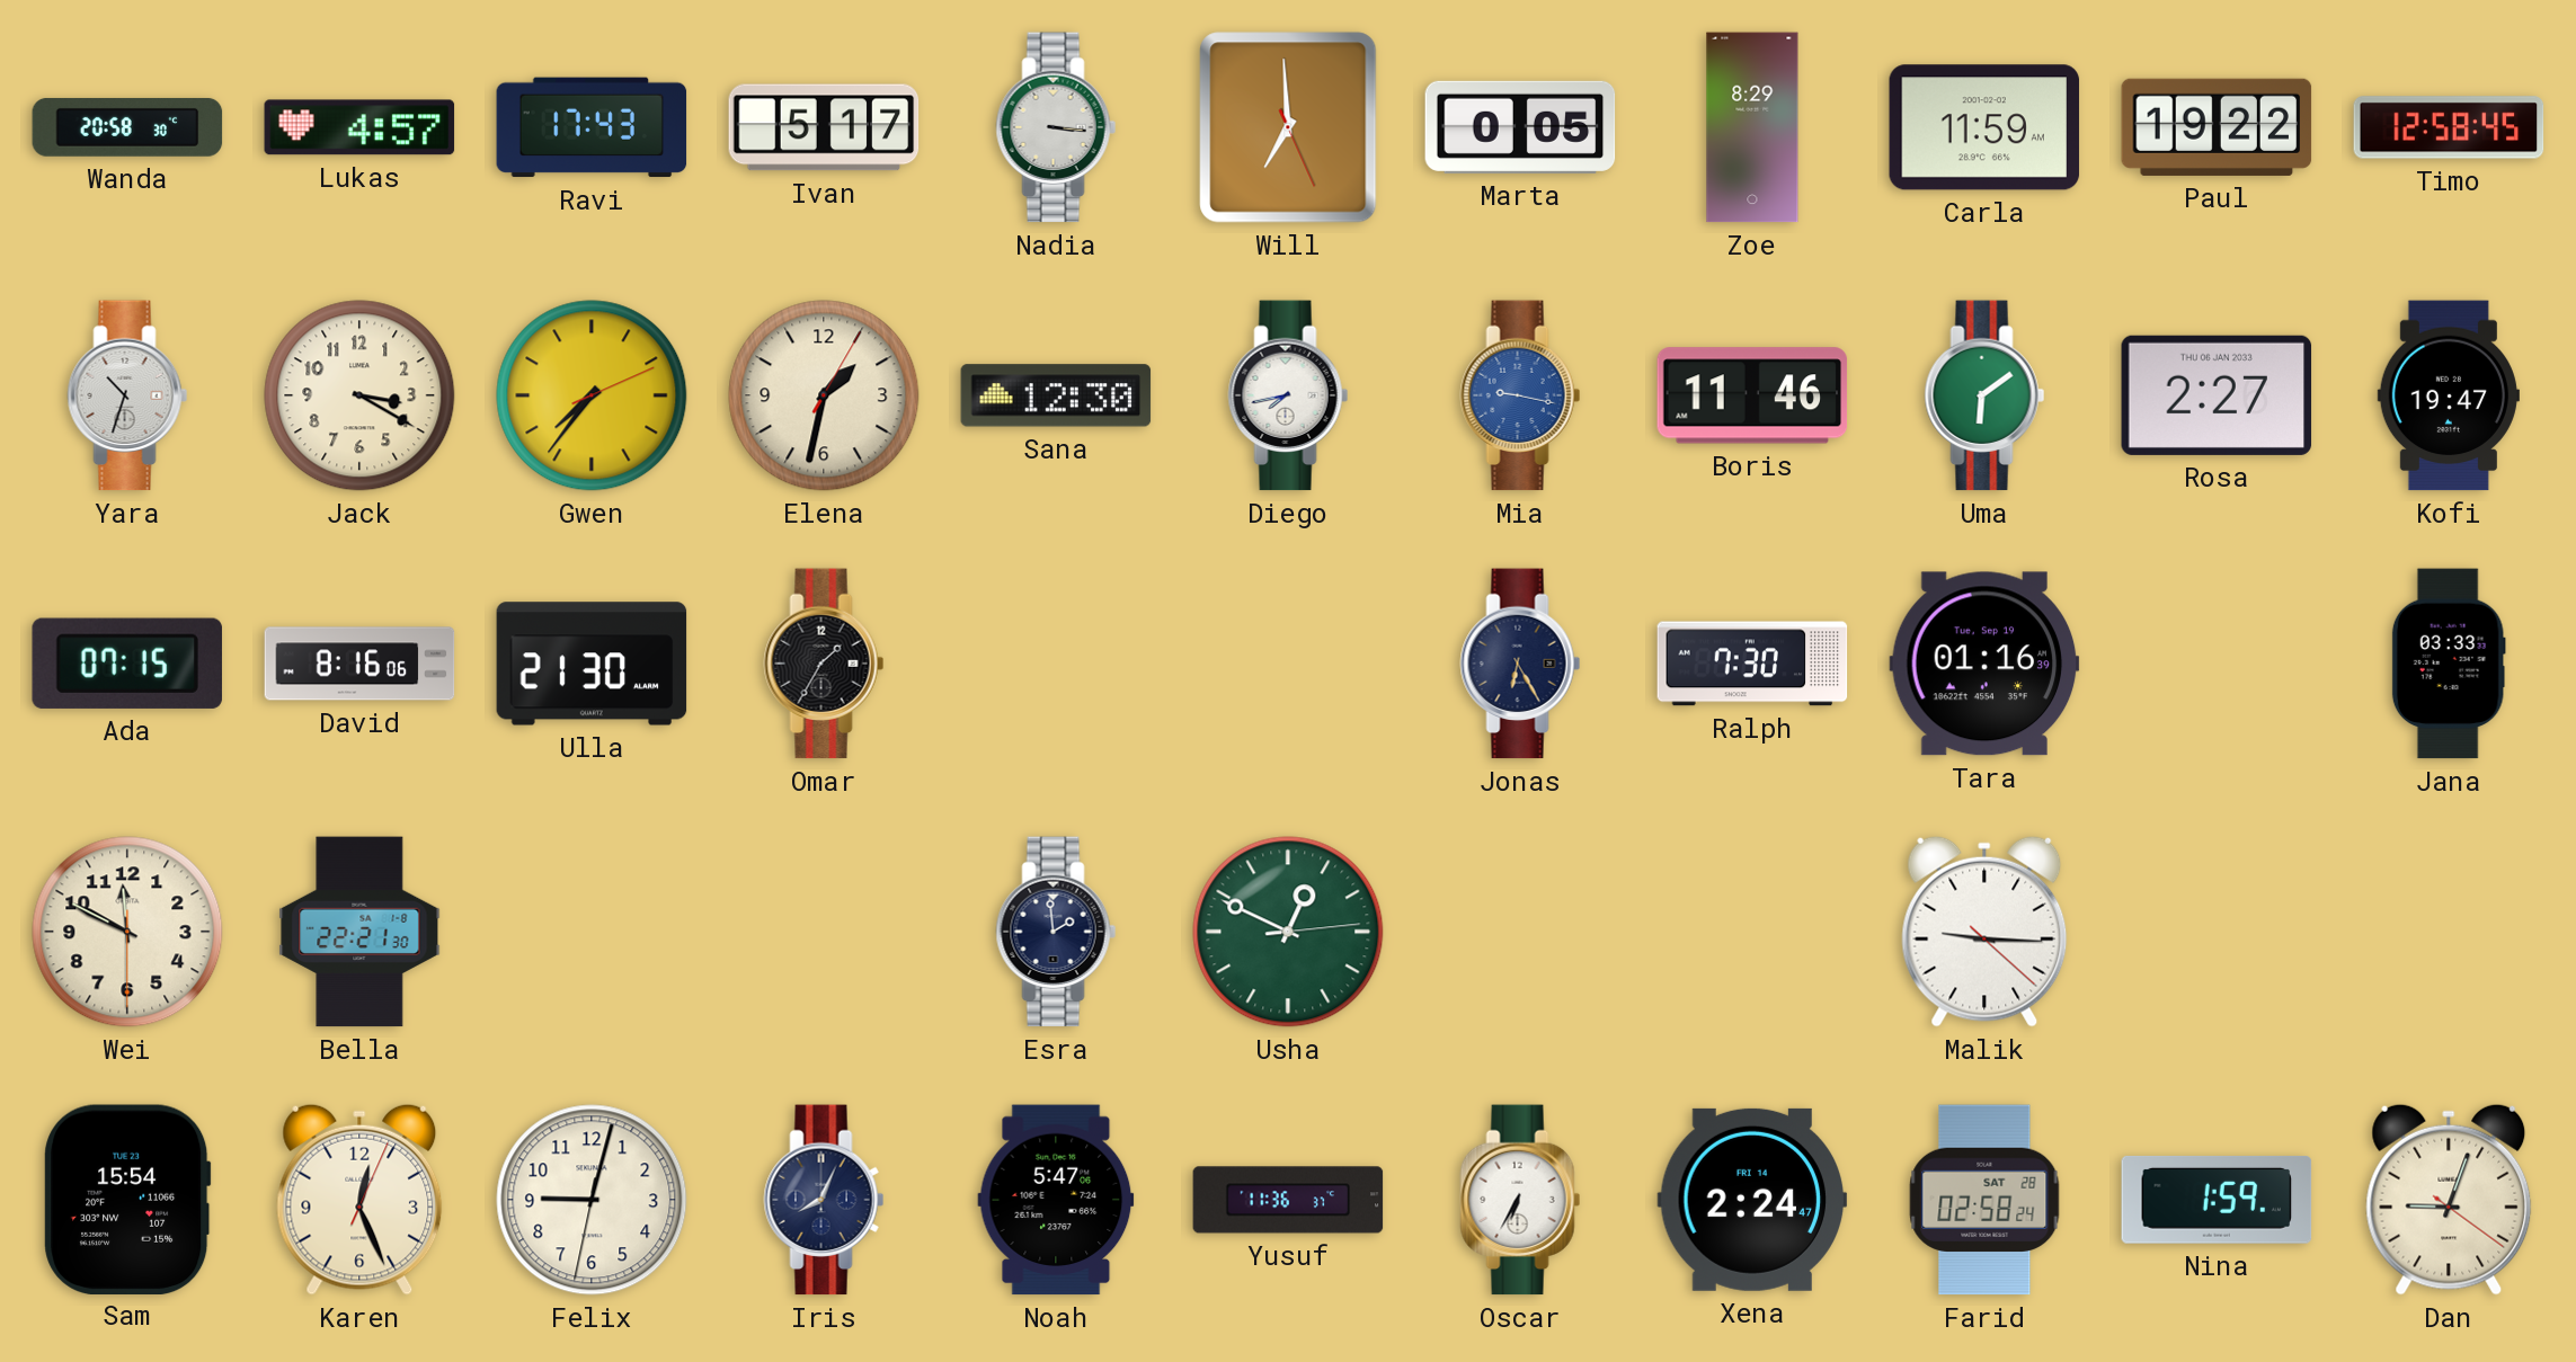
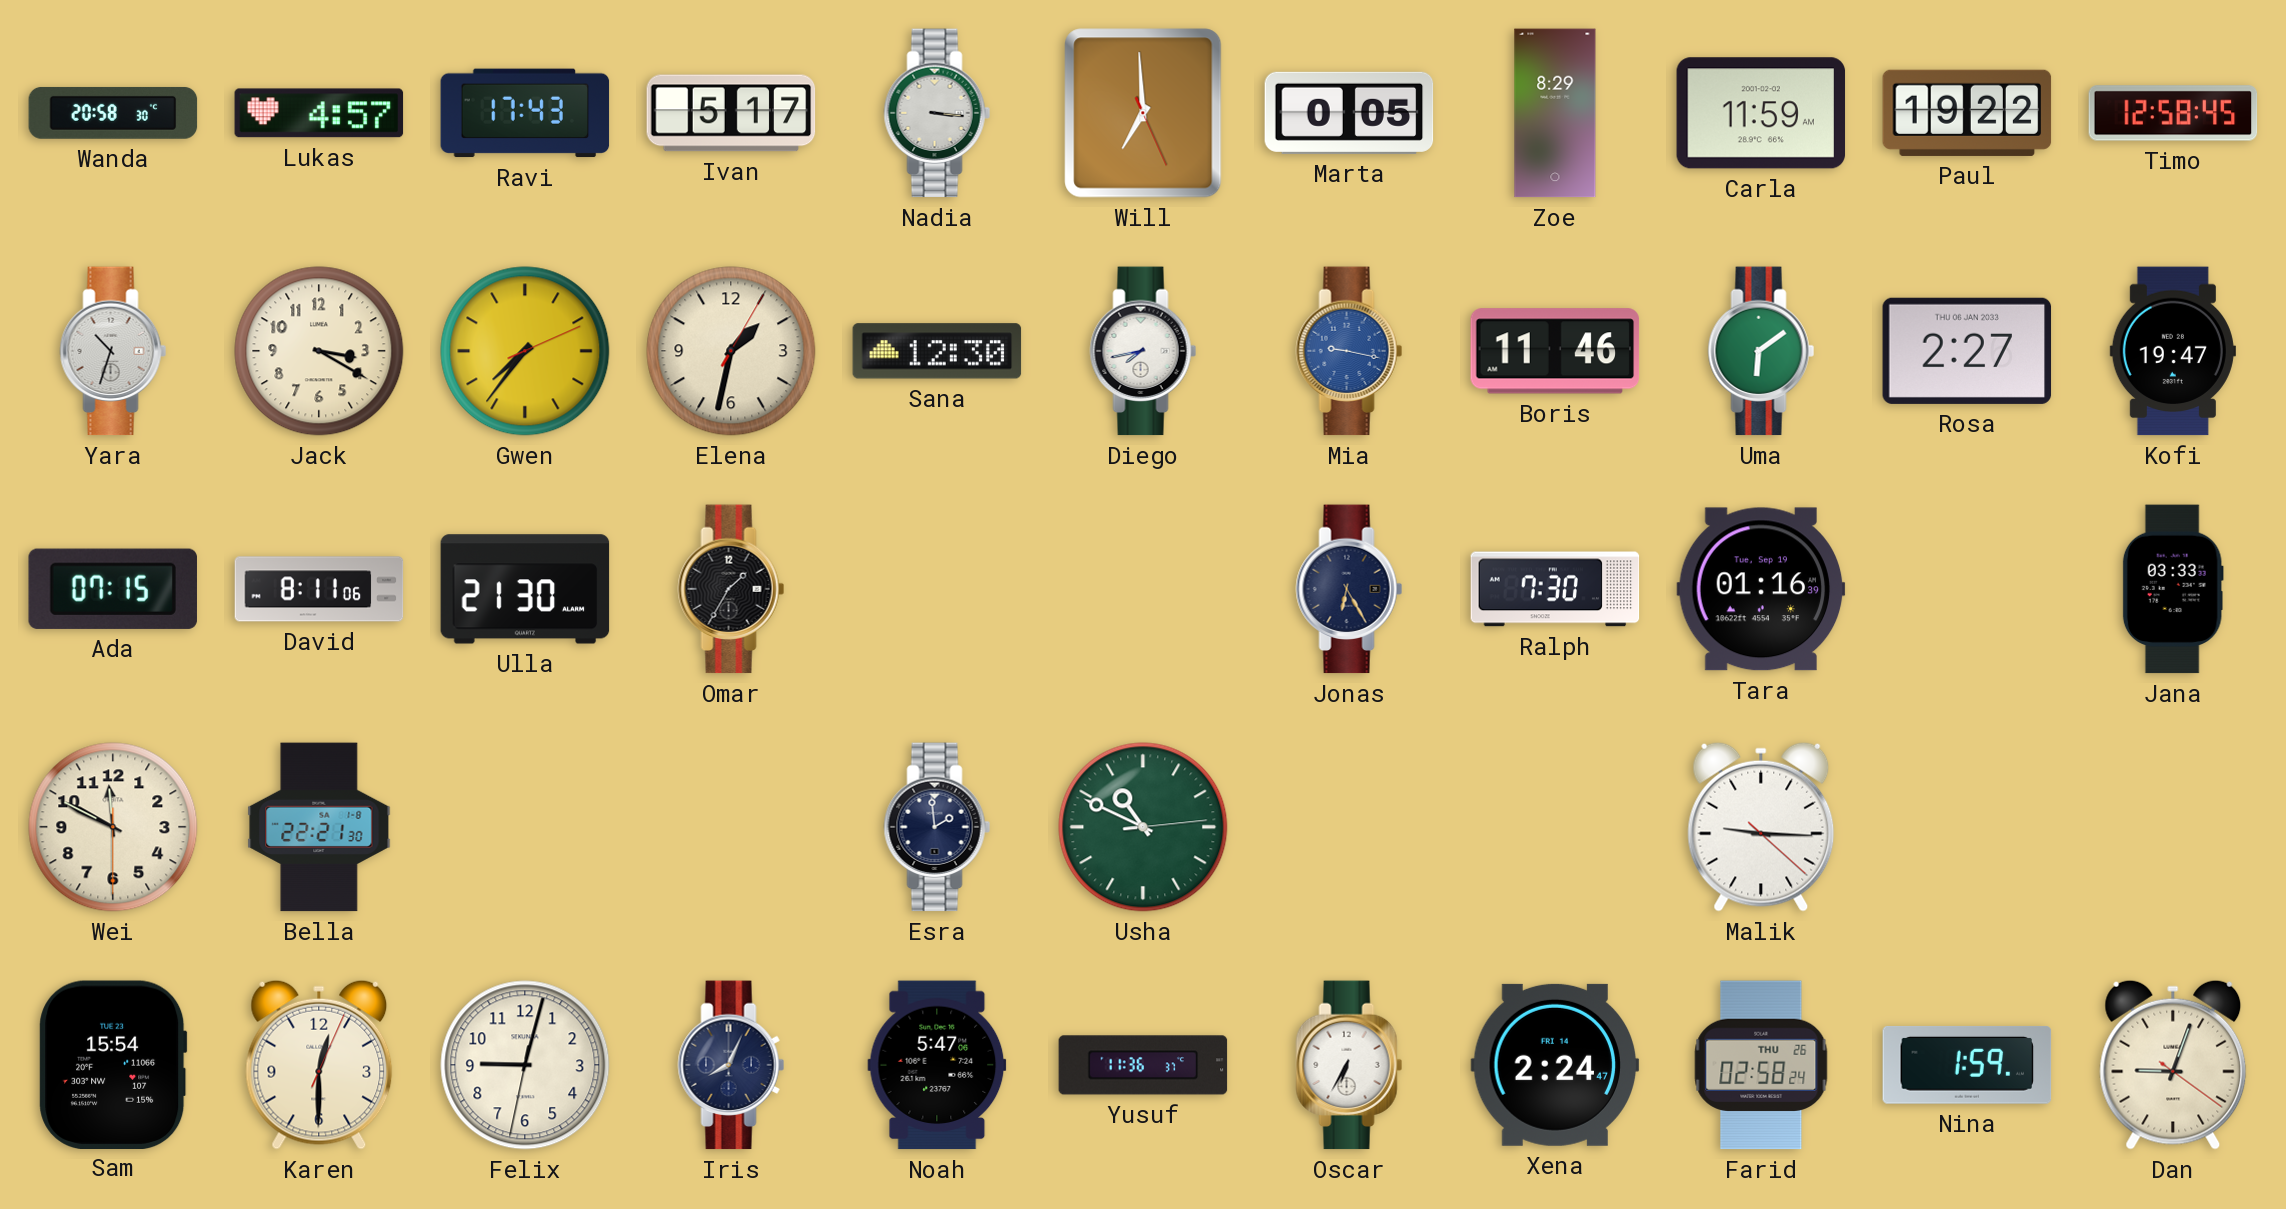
David: 8:16 -> 8:11 (319, 589)
Usha: 12:49 -> 10:49 (1143, 827)
Karen: 12:26 -> 12:30 (319, 1065)
Farid date: SAT 28 -> THU 26 (1761, 1065)
